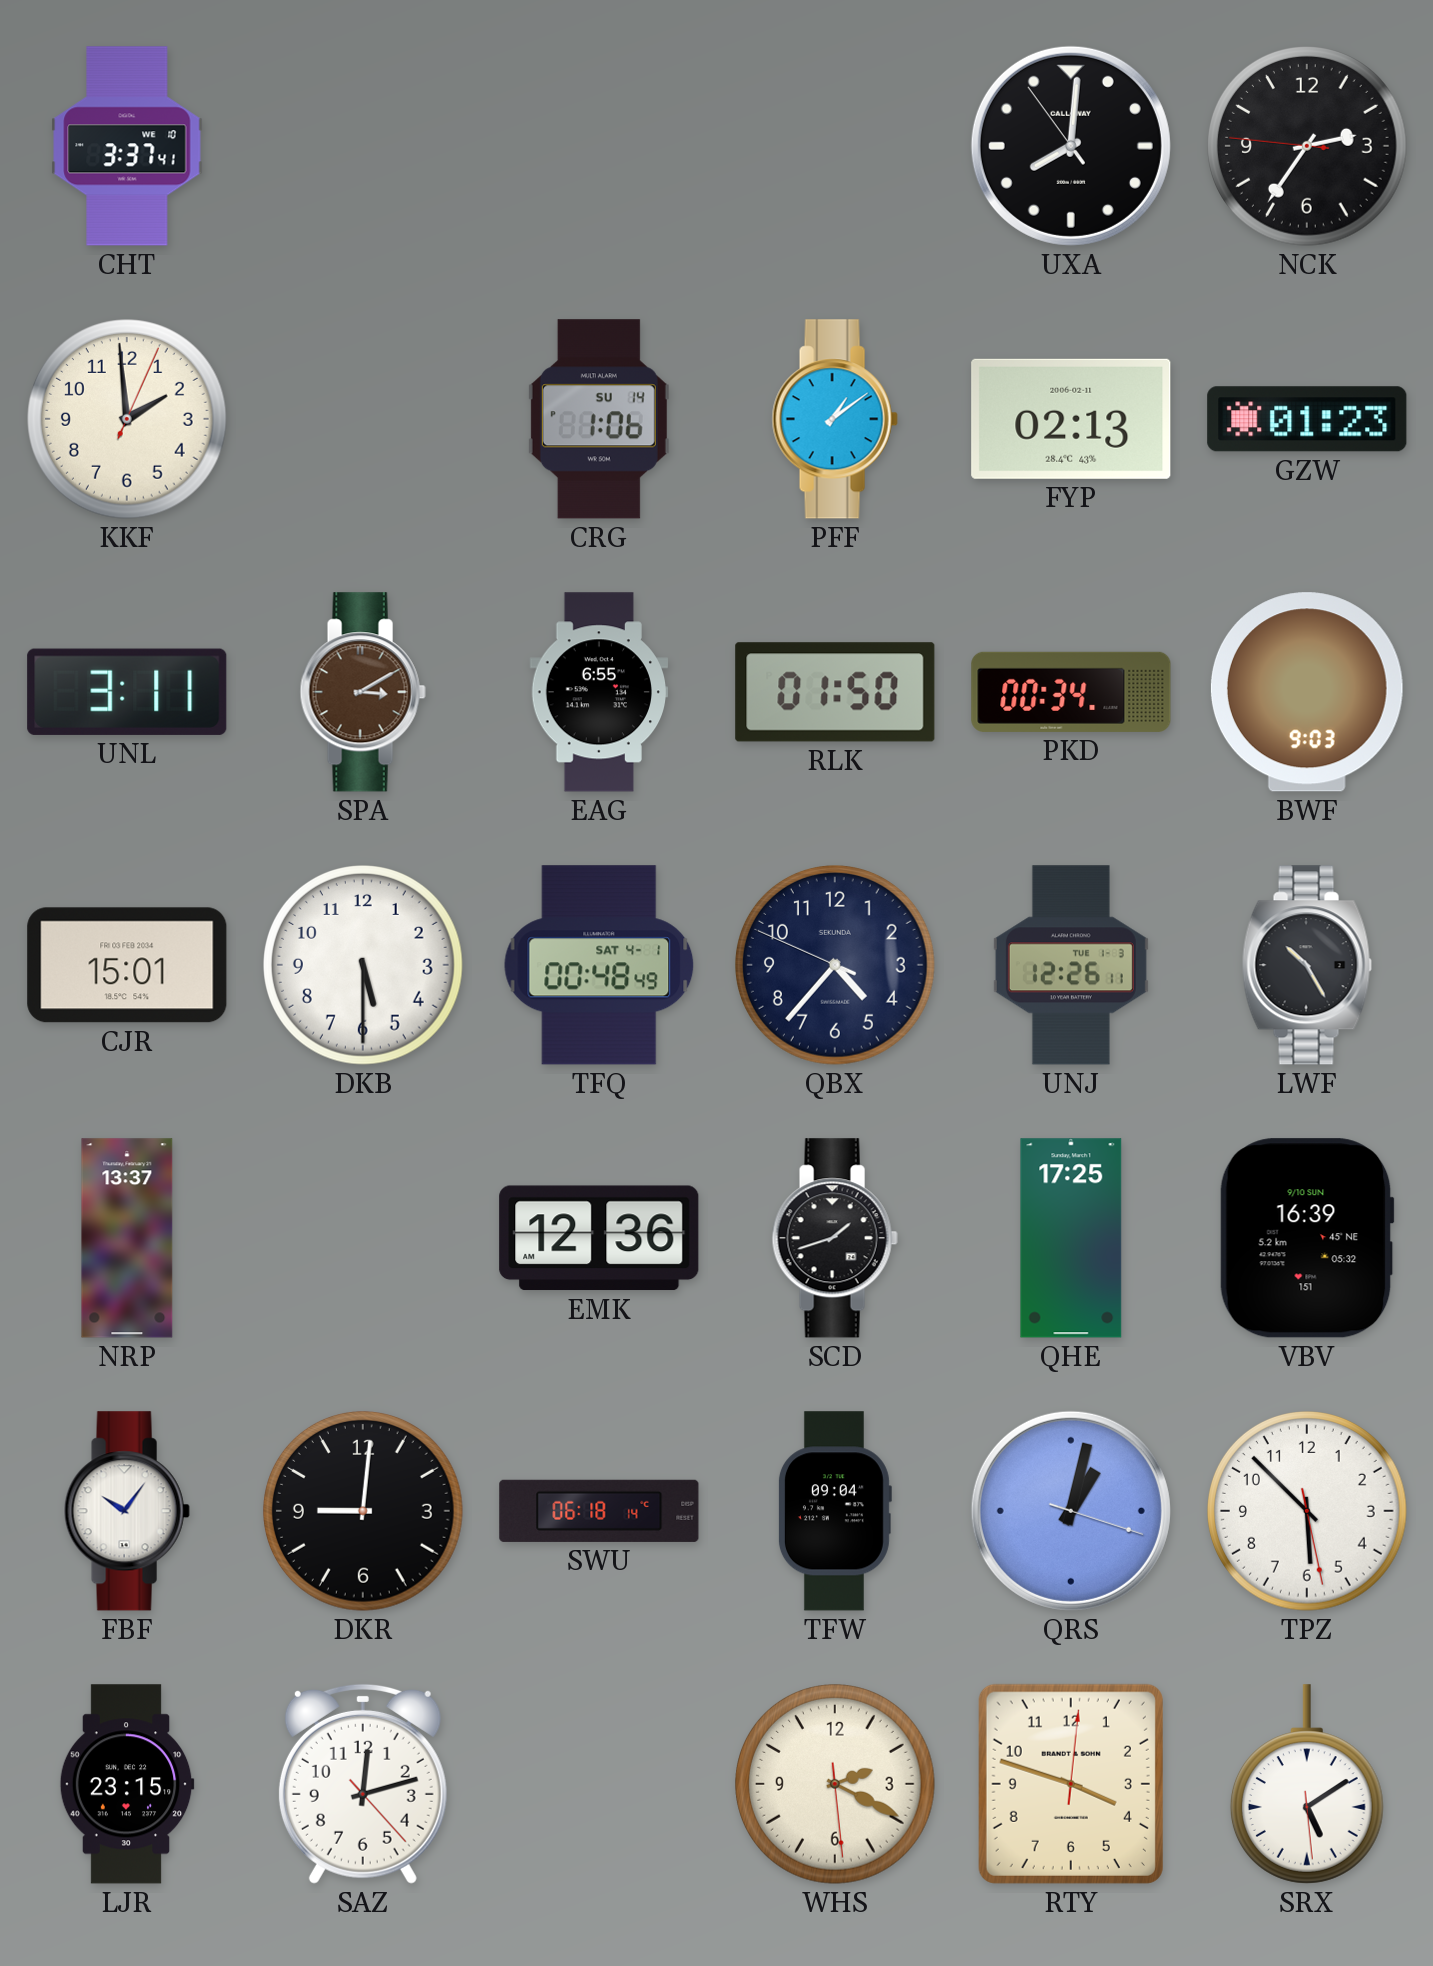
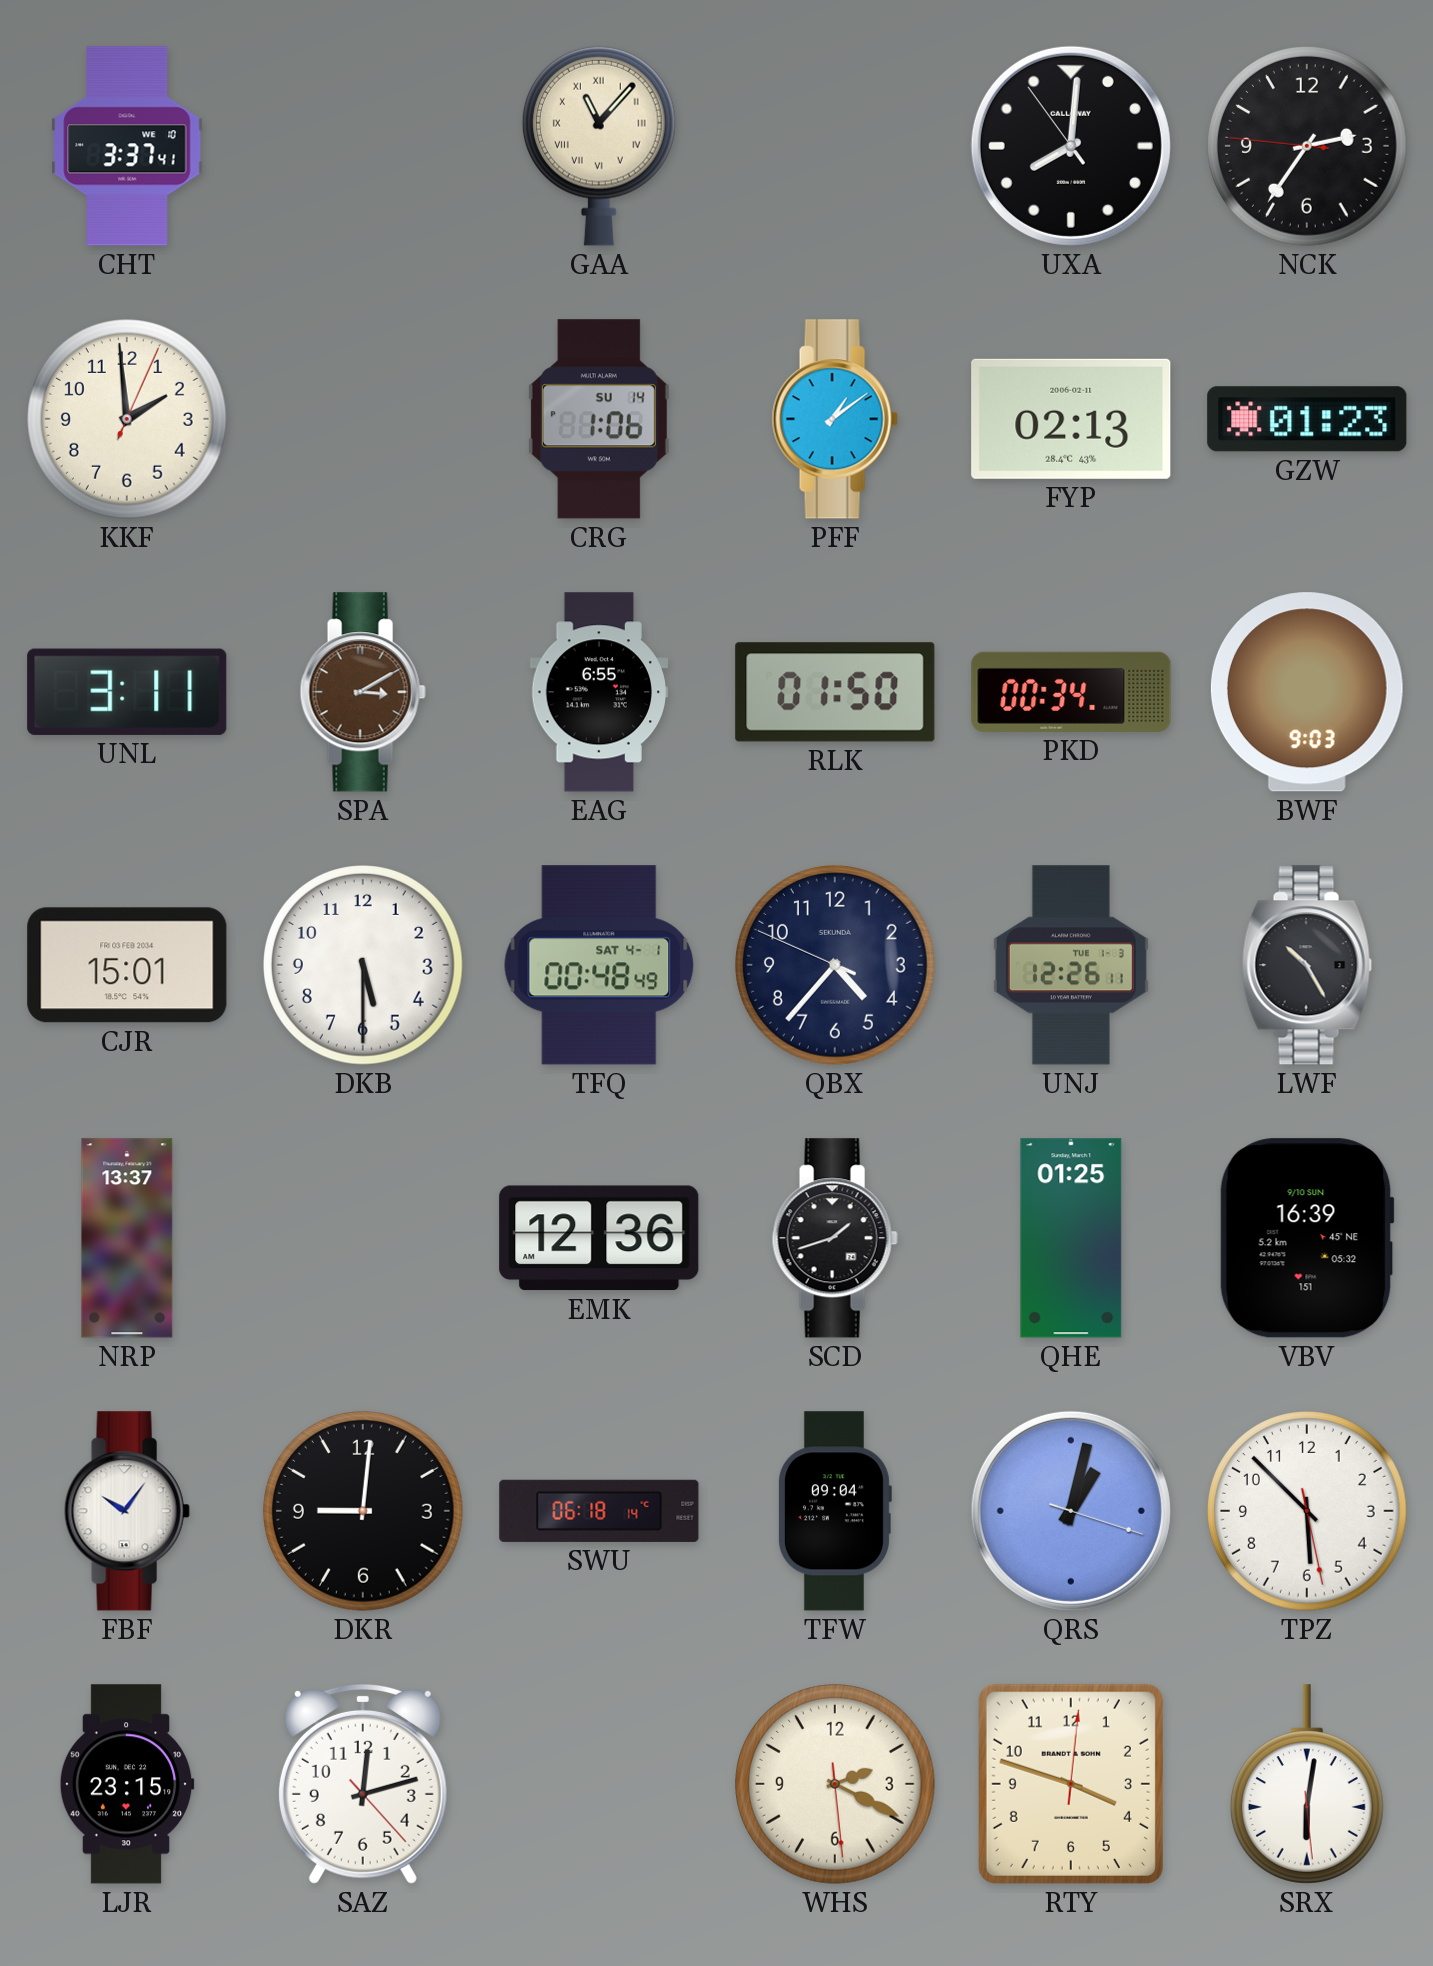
GAA: none -> 11:07 (599, 146)
QHE: 17:25 -> 01:25 (1071, 1238)
SRX: 5:09 -> 6:01 (1307, 1784)
